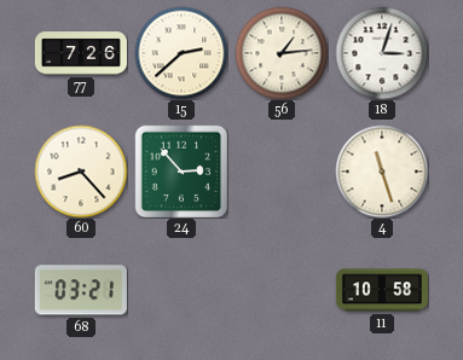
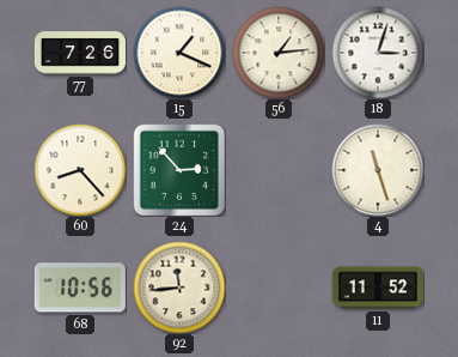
15: 2:38 -> 1:19 (179, 53)
68: 03:21 -> 10:56 (80, 288)
92: none -> 11:44 (179, 288)
11: 10:58 -> 11:52 (378, 288)
